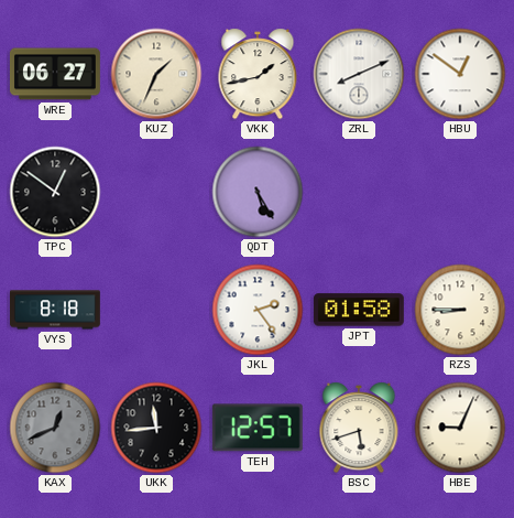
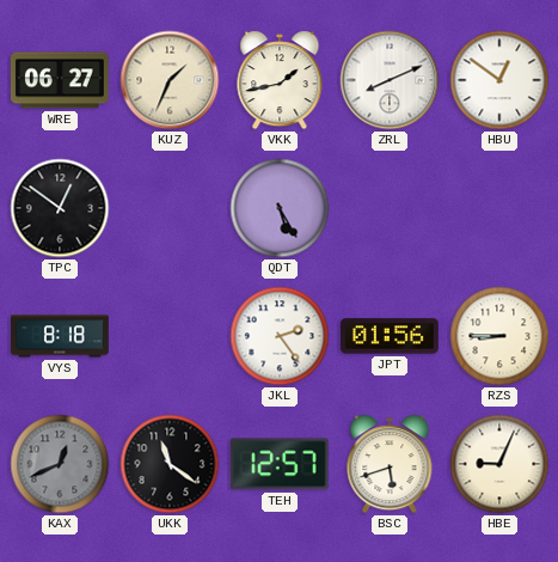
JPT: 01:58 -> 01:56 (390, 336)
UKK: 11:44 -> 11:21 (170, 464)
